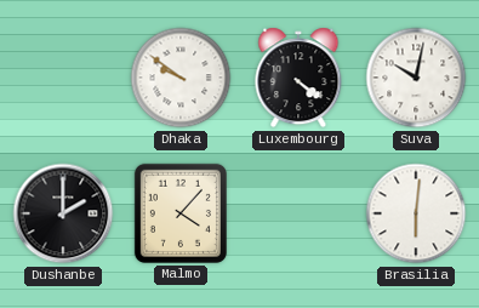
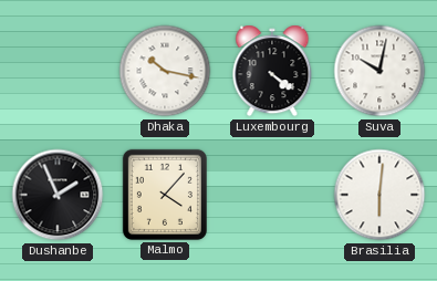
Dhaka: 9:51 -> 10:17 (165, 71)
Dushanbe: 2:00 -> 1:56 (58, 195)
